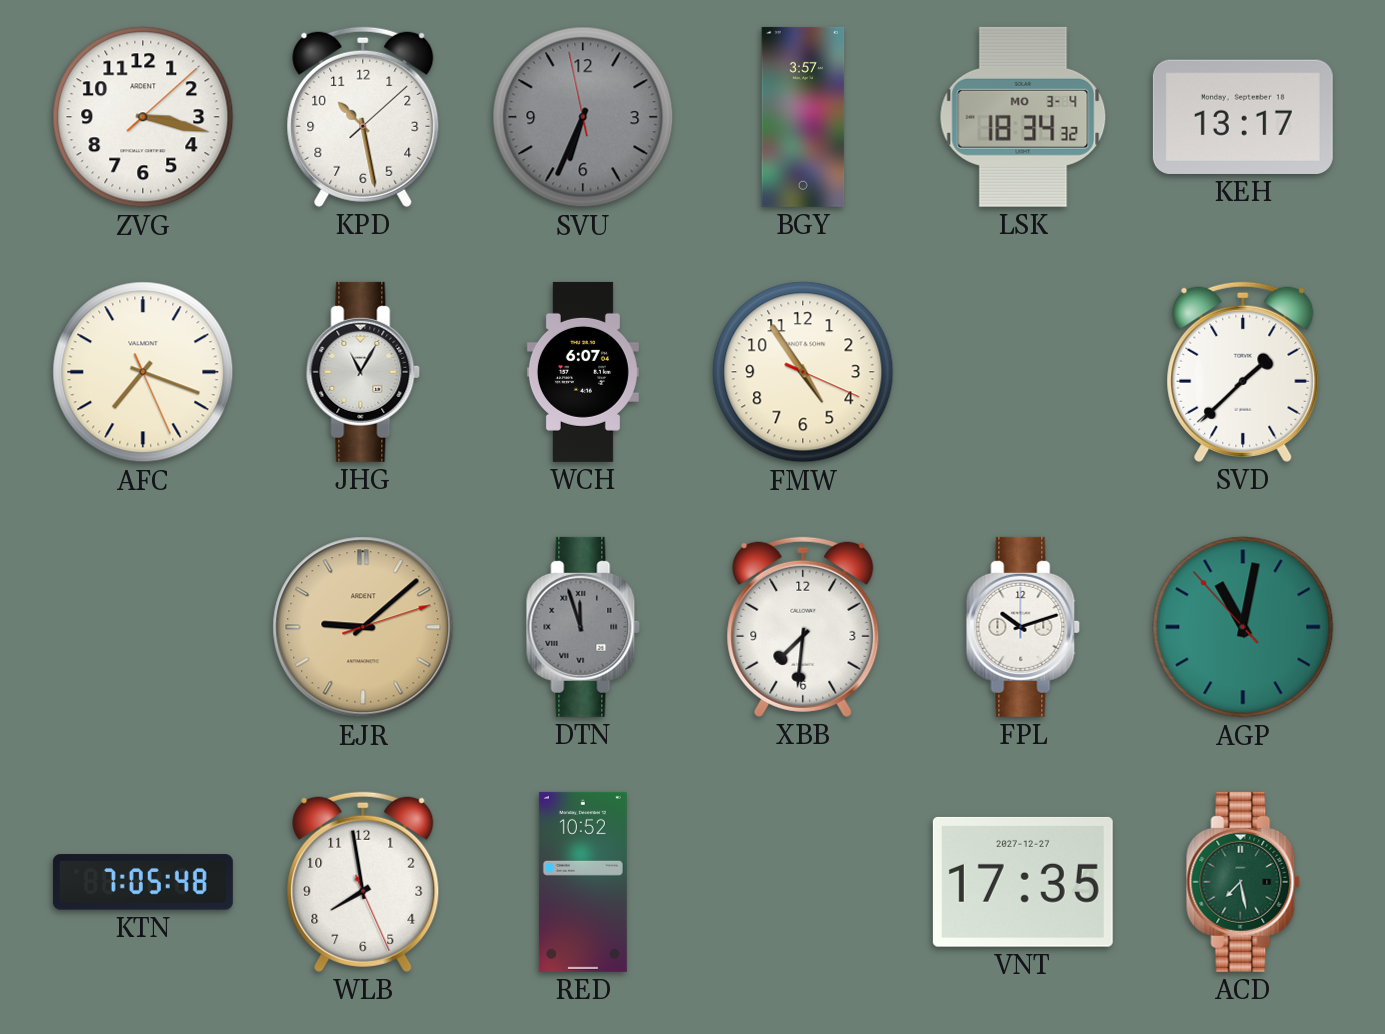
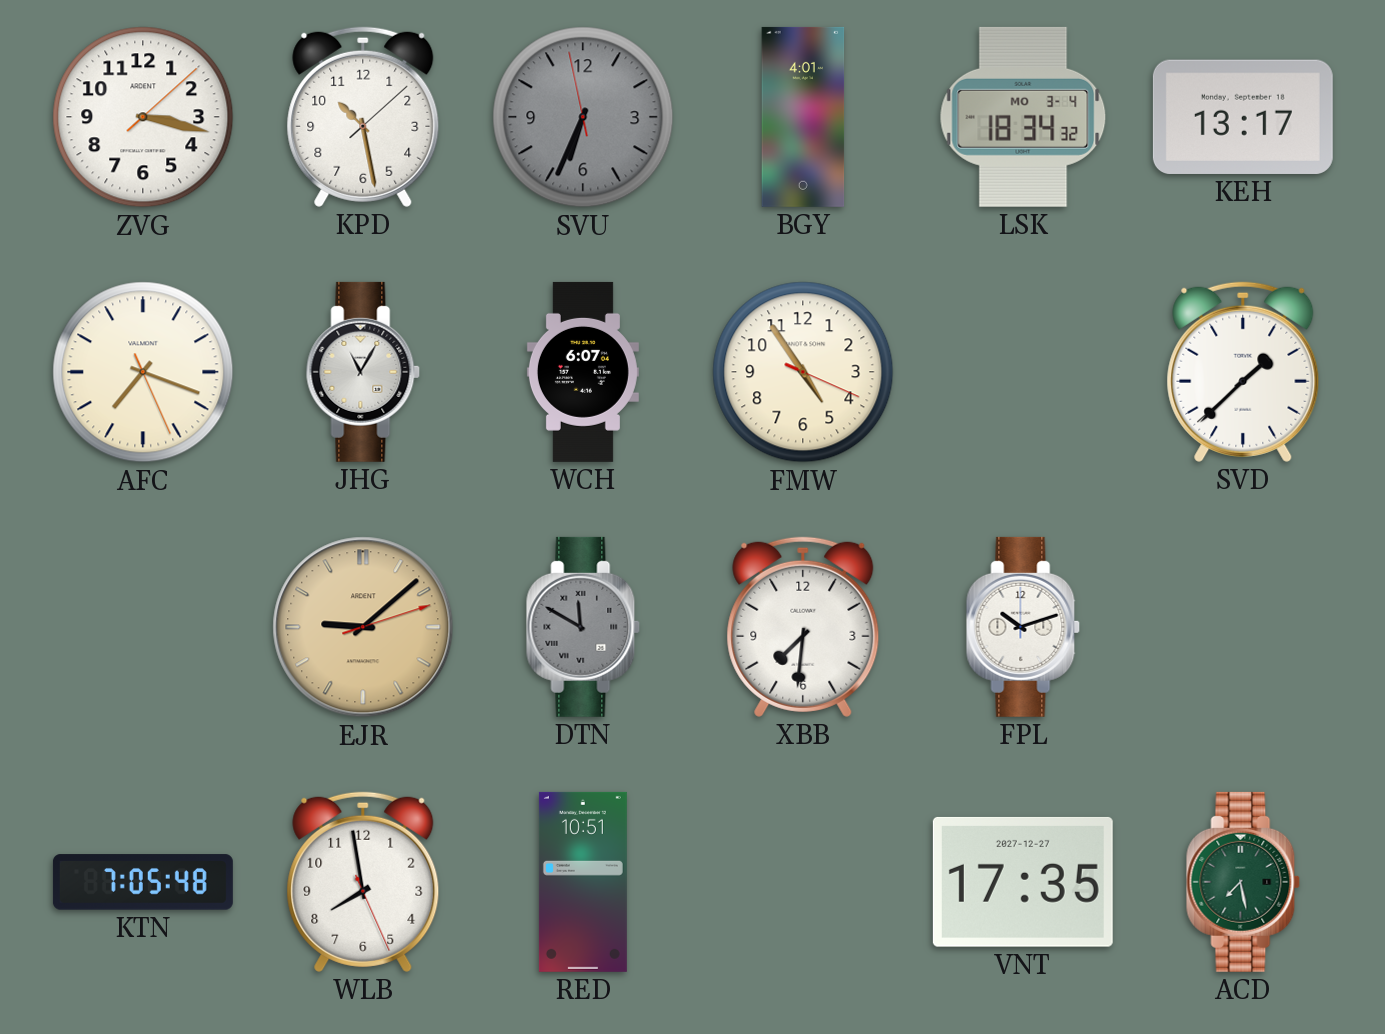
BGY: 3:57 -> 4:01 (803, 117)
DTN: 11:57 -> 11:50 (583, 627)
AGP: 11:01 -> none (1243, 627)
RED: 10:52 -> 10:51 (583, 882)
